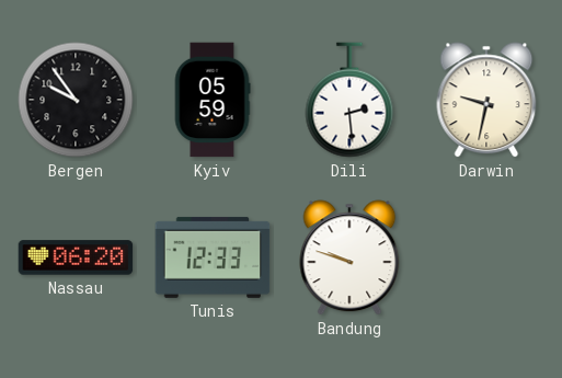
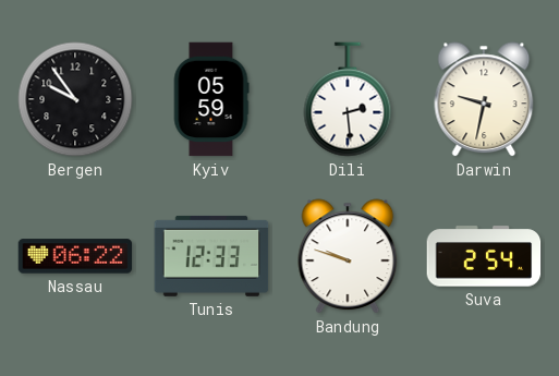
Nassau: 06:20 -> 06:22 (75, 256)
Suva: none -> 2:54 (484, 256)
